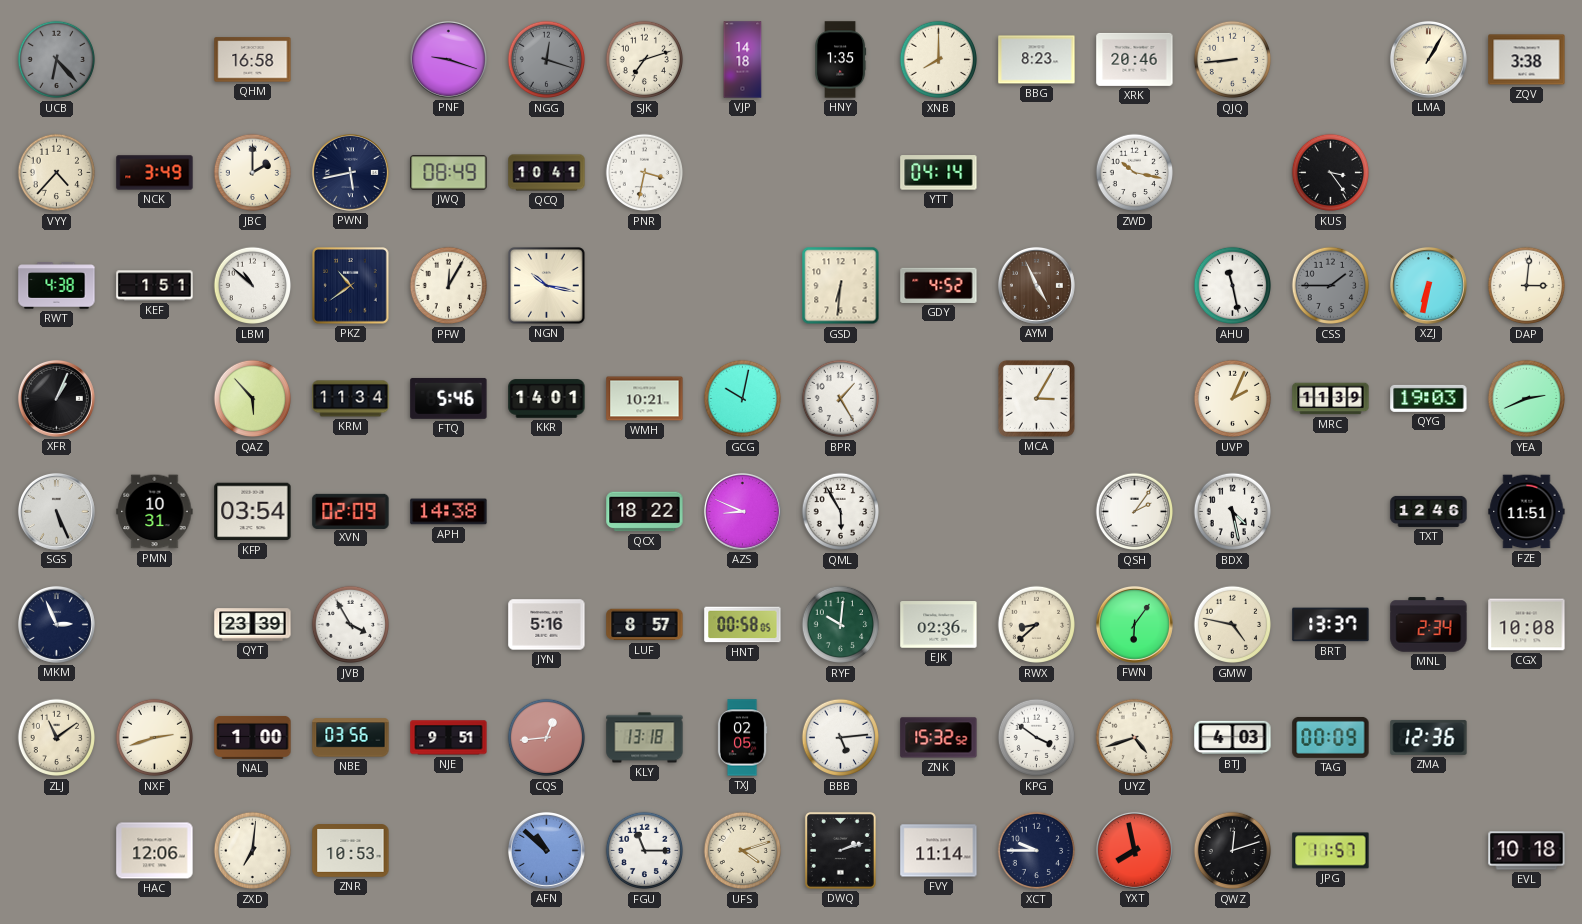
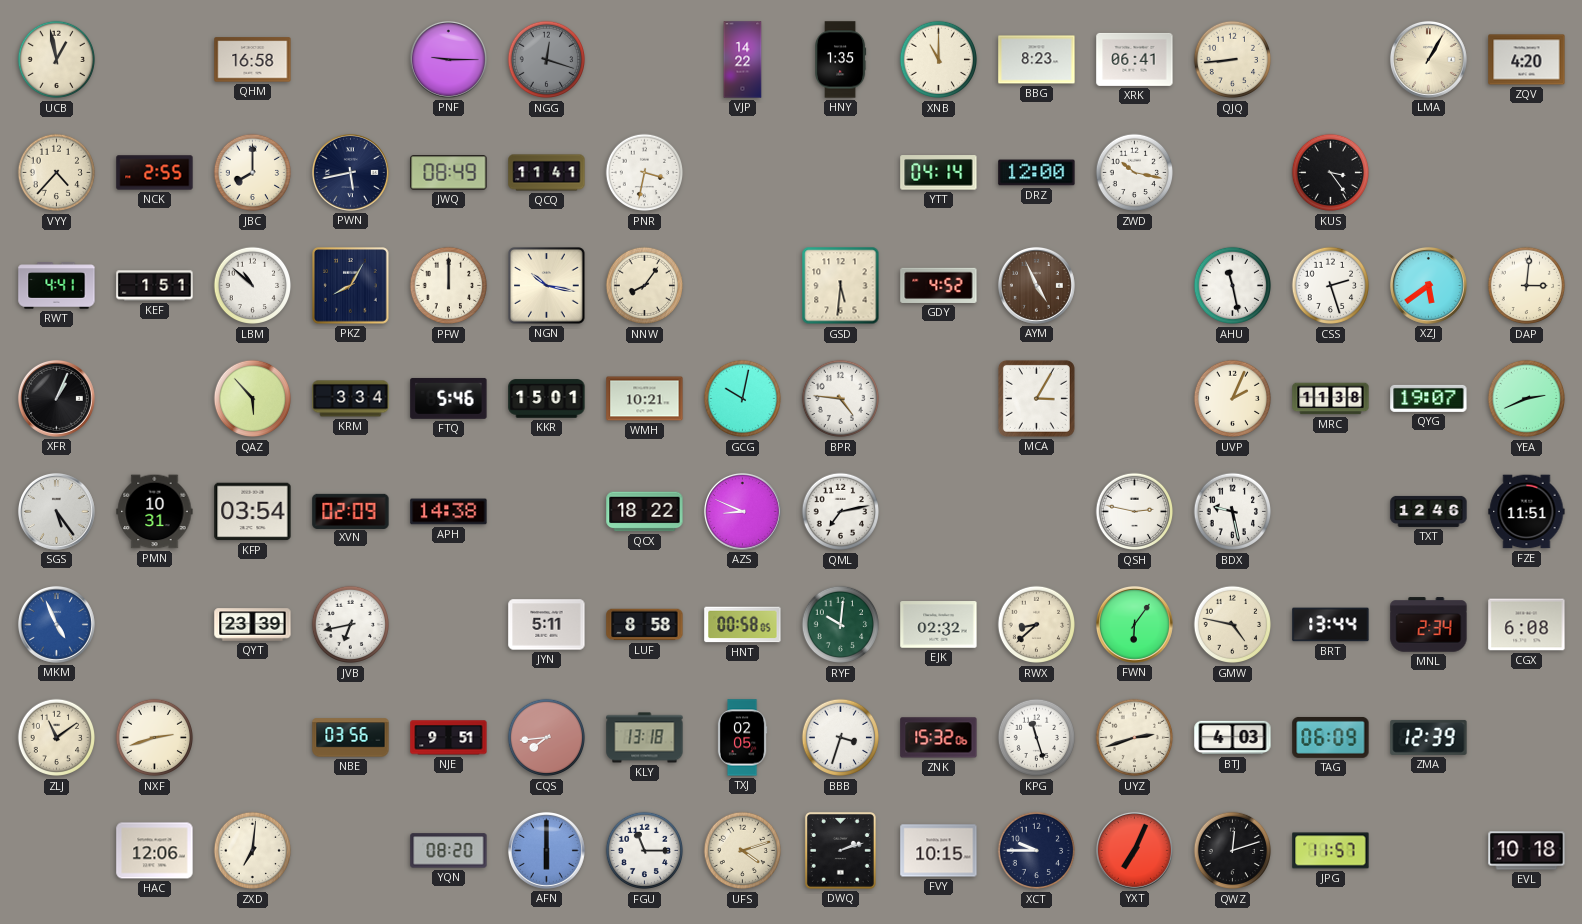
UCB: 6:23 -> 12:58 (57, 60)
UCB dial: grey -> cream (57, 60)
PNF: 9:18 -> 9:15 (448, 59)
SJK: 7:12 -> none (645, 60)
VJP: 14:18 -> 14:22 (743, 60)
XNB: 8:00 -> 11:00 (939, 60)
XRK: 20:46 -> 06:41 (1135, 59)
ZQV: 3:38 -> 4:20 (1527, 60)
NCK: 3:49 -> 2:55 (155, 173)
JBC: 2:00 -> 8:00 (253, 173)
QCQ: 10:41 -> 11:41 (547, 173)
DRZ: none -> 12:00 (1037, 173)
RWT: 4:38 -> 4:41 (57, 286)
PKZ: 10:39 -> 8:05 (351, 286)
PFW: 12:05 -> 12:00 (449, 286)
NNW: none -> 8:06 (645, 286)
GSD: 6:31 -> 5:31 (841, 286)
CSS: 1:45 -> 2:27 (1331, 286)
CSS dial: grey -> white (1331, 286)
XZJ: 6:32 -> 5:39 (1428, 285)
KRM: 11:34 -> 3:34 (351, 399)
KKR: 14:01 -> 15:01 (547, 399)
BPR: 1:25 -> 4:46 (841, 399)
MRC: 11:39 -> 11:38 (1331, 399)
QYG: 19:03 -> 19:07 (1429, 398)
SGS: 5:26 -> 5:24 (56, 511)
QML: 5:55 -> 7:13 (841, 512)
QSH: 2:06 -> 2:47 (1135, 512)
BDX: 4:28 -> 9:28 (1233, 512)
MKM: 2:56 -> 4:56 (56, 624)
MKM dial: navy -> blue (56, 624)
JVB: 3:55 -> 6:43 (351, 625)
JYN: 5:16 -> 5:11 (547, 625)
LUF: 8:57 -> 8:58 (645, 625)
EJK: 02:36 -> 02:32 (939, 625)
BRT: 13:37 -> 13:44 (1331, 625)
CGX: 10:08 -> 6:08 (1527, 625)
NAL: 1:00 -> none (253, 737)
CQS: 12:44 -> 7:44 (547, 738)
BBB: 5:14 -> 3:33 (841, 738)
ZNK: 15:32:52 -> 15:32:06 (939, 738)
KPG: 3:51 -> 11:27 (1037, 738)
UYZ: 4:42 -> 2:42 (1135, 738)
TAG: 00:09 -> 06:09 (1331, 737)
ZMA: 12:36 -> 12:39 (1429, 737)
ZNR: 10:53 -> none (351, 851)
YQN: none -> 08:20 (449, 851)
AFN: 10:52 -> 6:00 (546, 850)
FVY: 11:14 -> 10:15 (939, 851)
YXT: 7:58 -> 7:04 (1134, 850)
